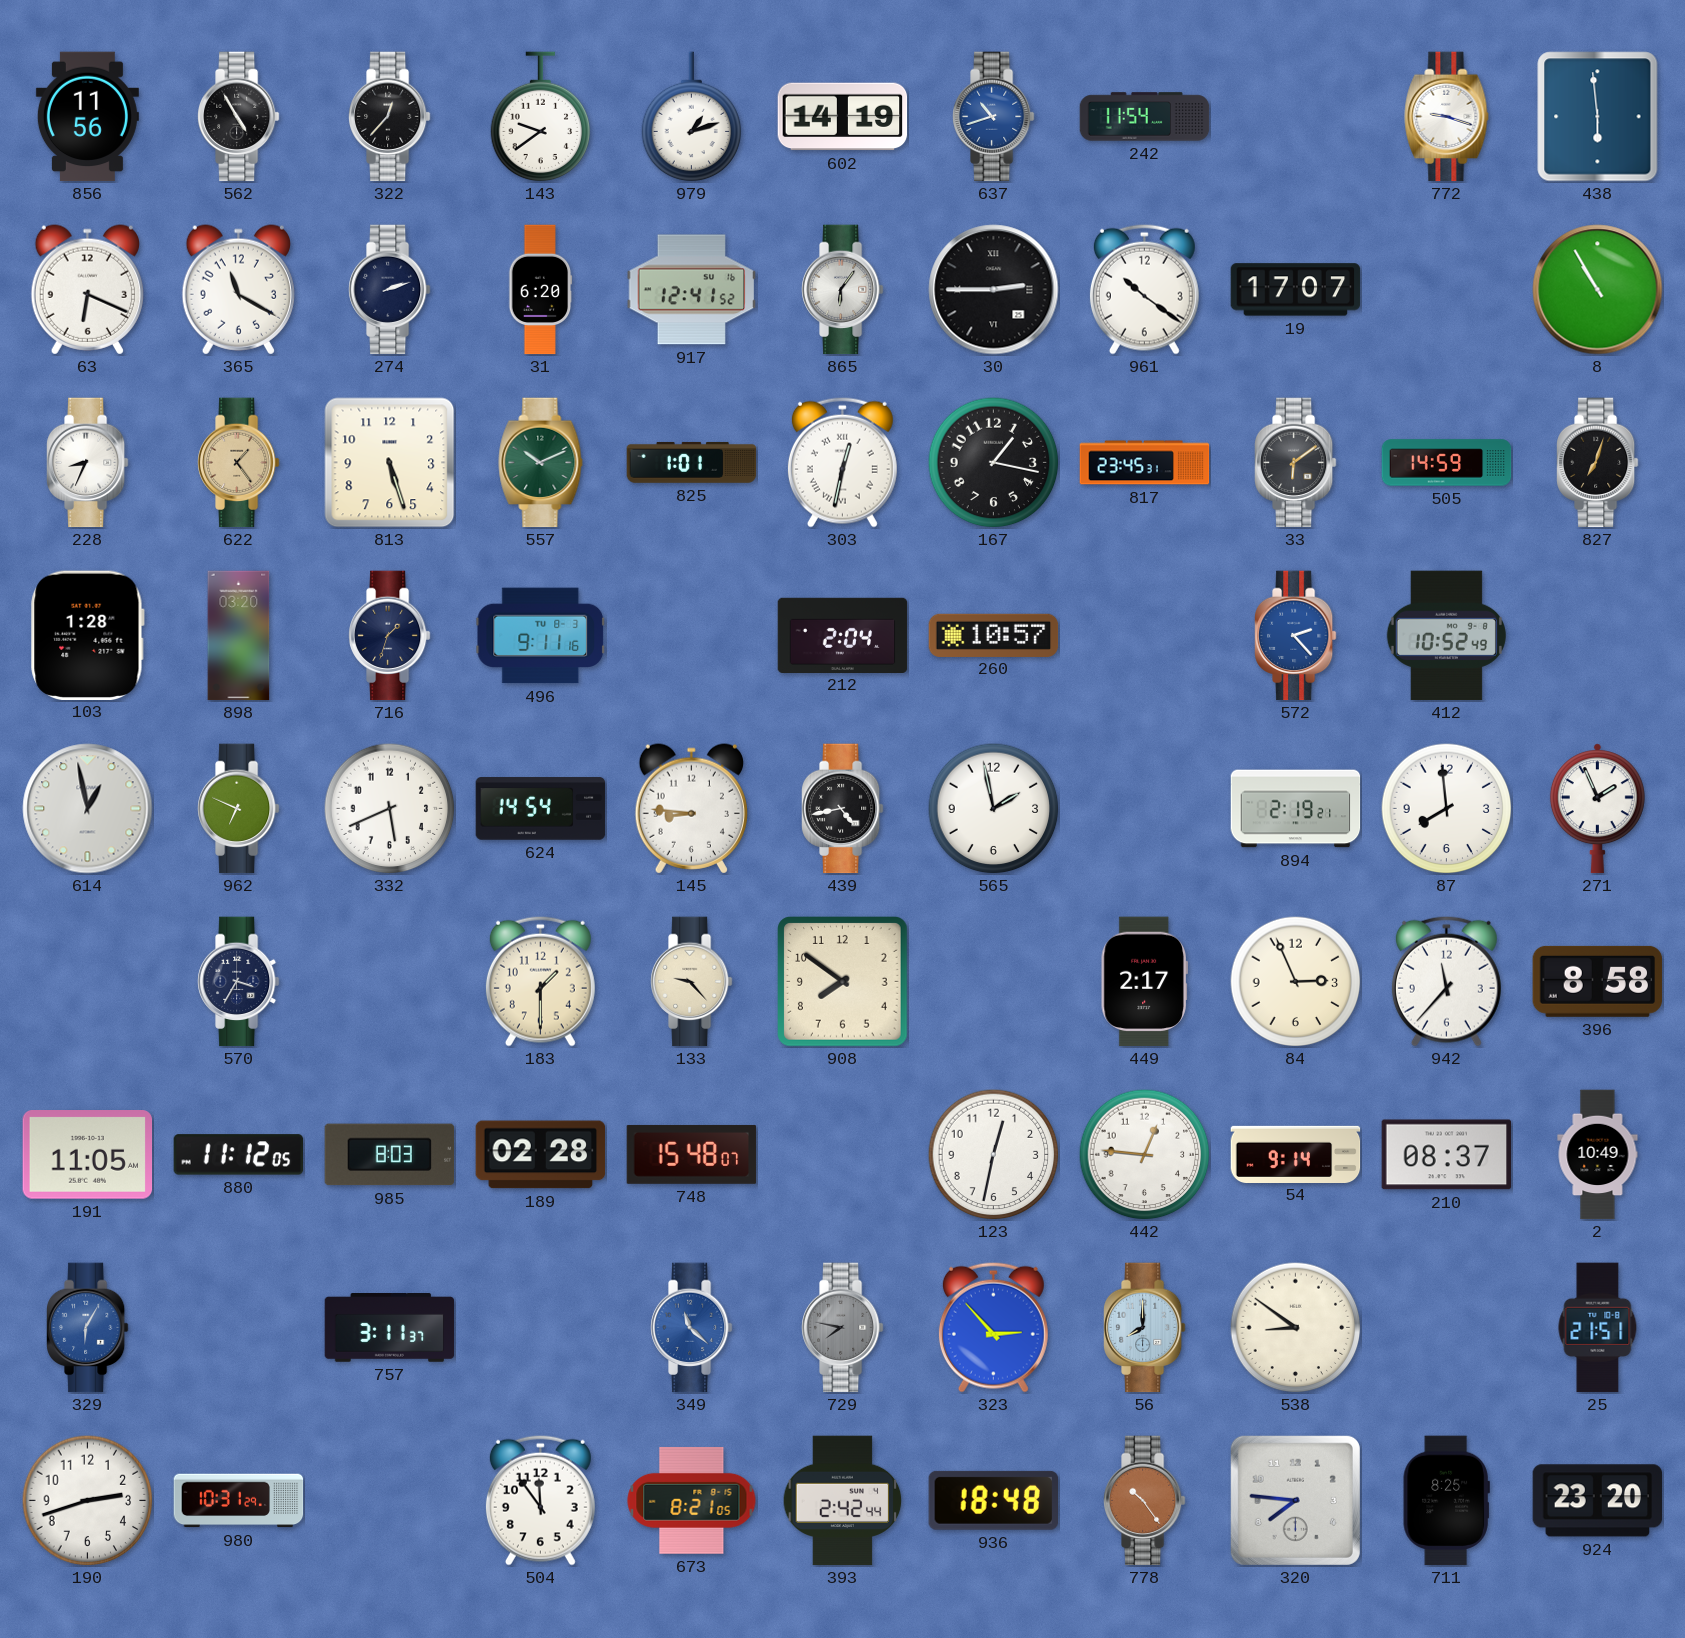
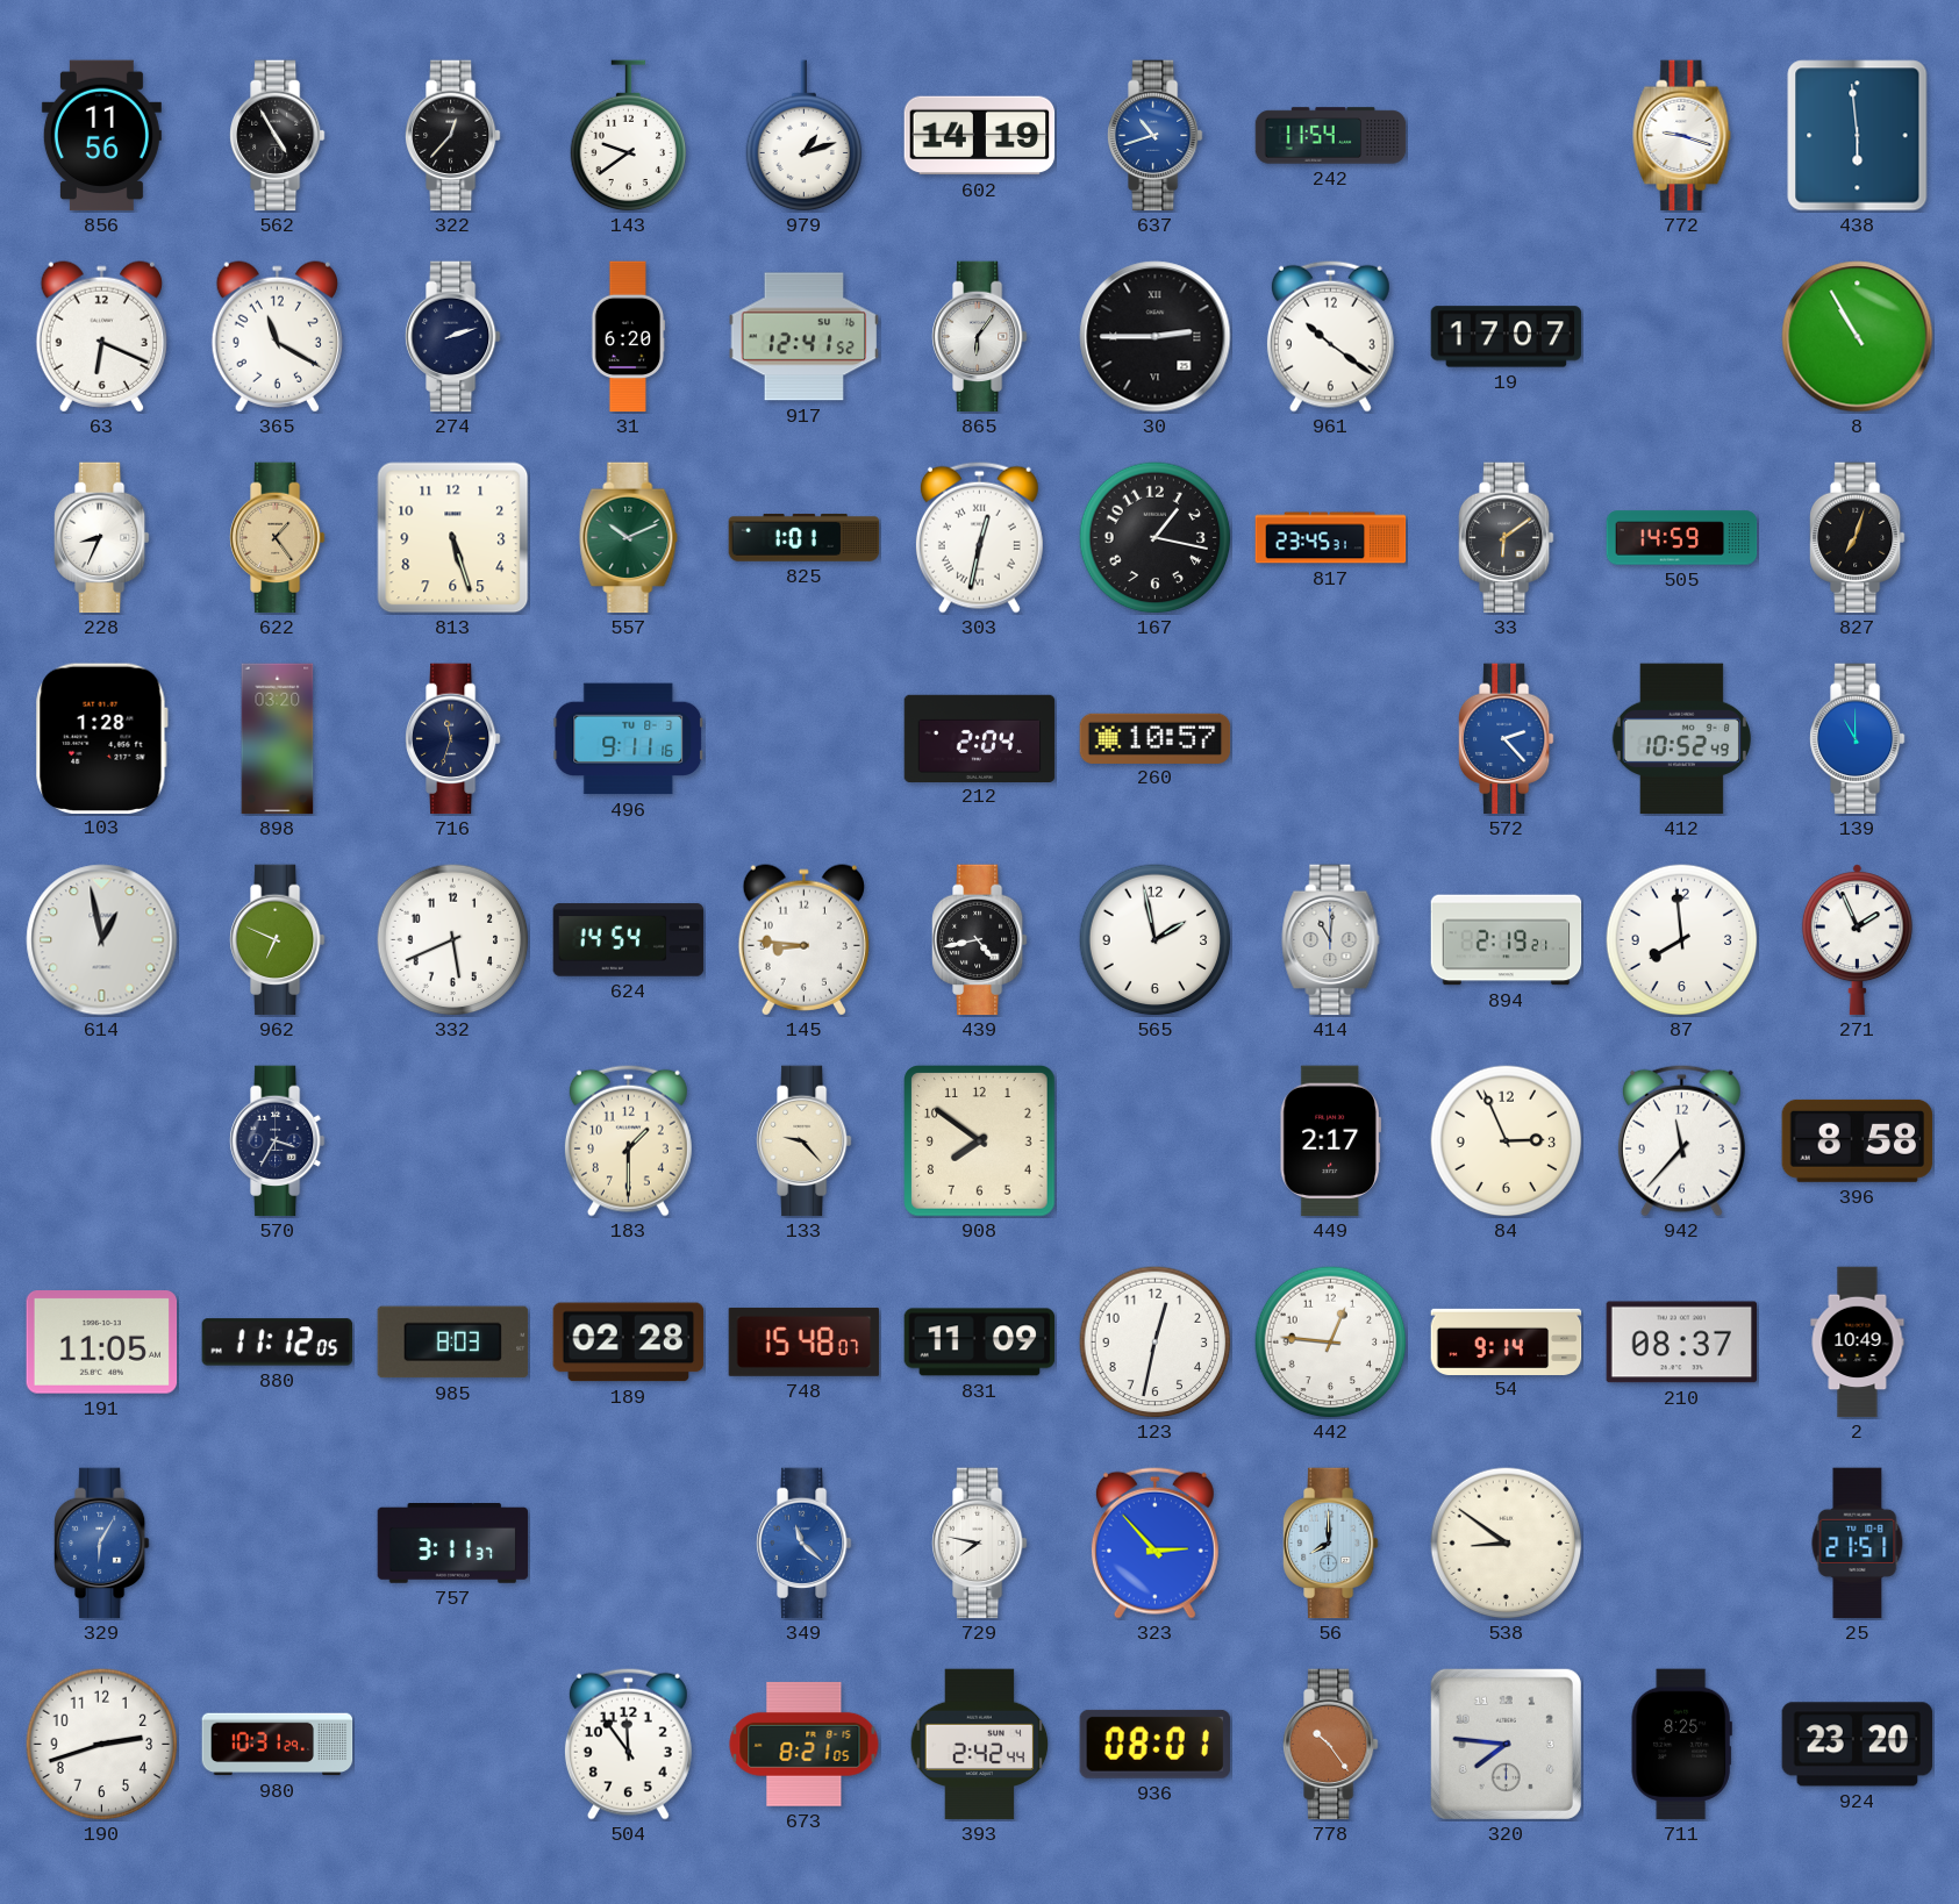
716: 1:33 -> 11:33 (452, 739)
139: none -> 11:00 (1857, 739)
414: none -> 11:01 (1331, 940)
831: none -> 11:09 (980, 1343)
729 dial: grey -> white (979, 1544)
936: 18:48 -> 08:01 (1154, 1744)
